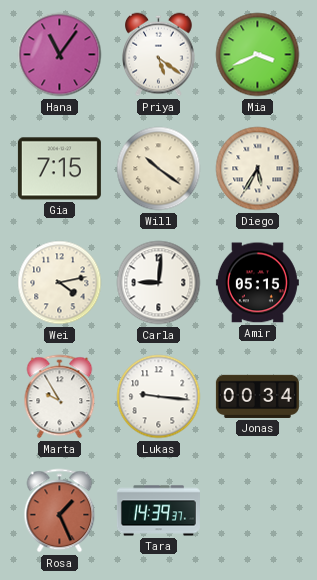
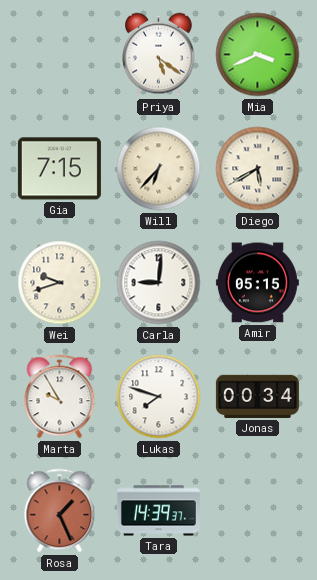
Hana: 11:06 -> none (60, 55)
Will: 10:21 -> 6:37 (159, 169)
Diego: 5:35 -> 5:40 (258, 169)
Wei: 4:13 -> 9:42 (60, 283)
Lukas: 9:16 -> 7:48 (159, 397)
